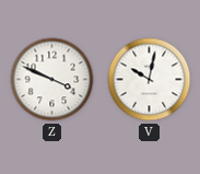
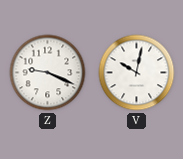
Z: 3:49 -> 9:19 (48, 73)
